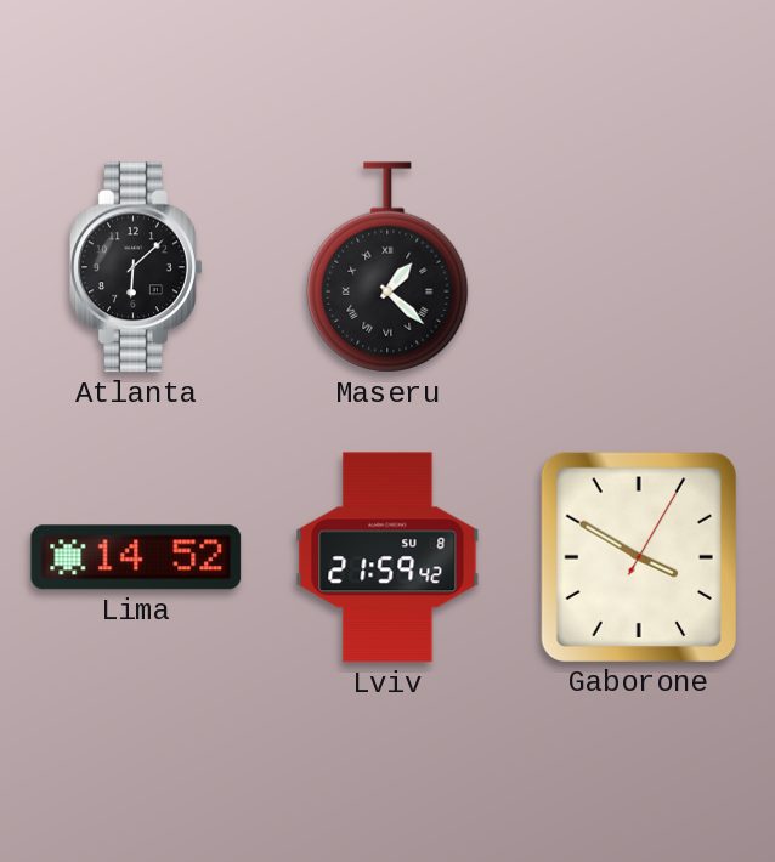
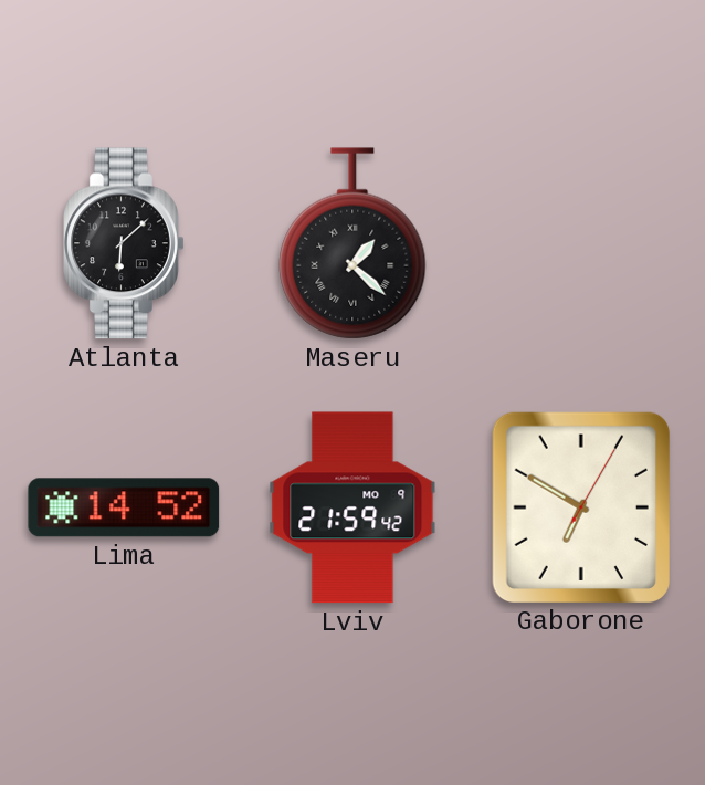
Lviv date: SU 8 -> MO 9 (352, 507)
Gaborone: 3:50 -> 6:50 (580, 506)
